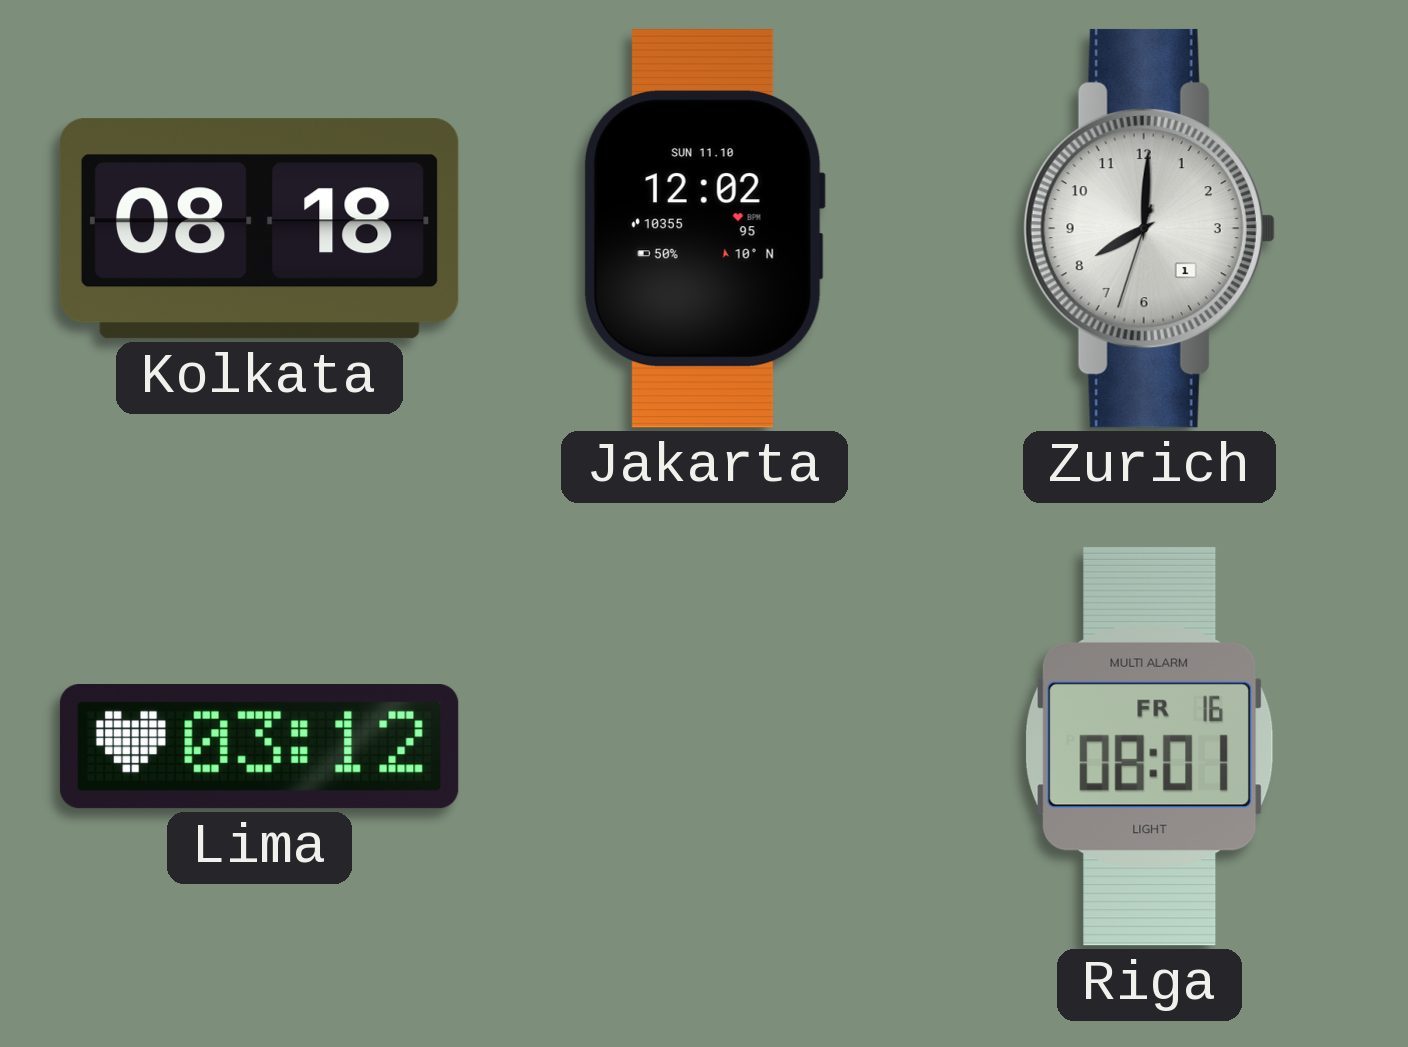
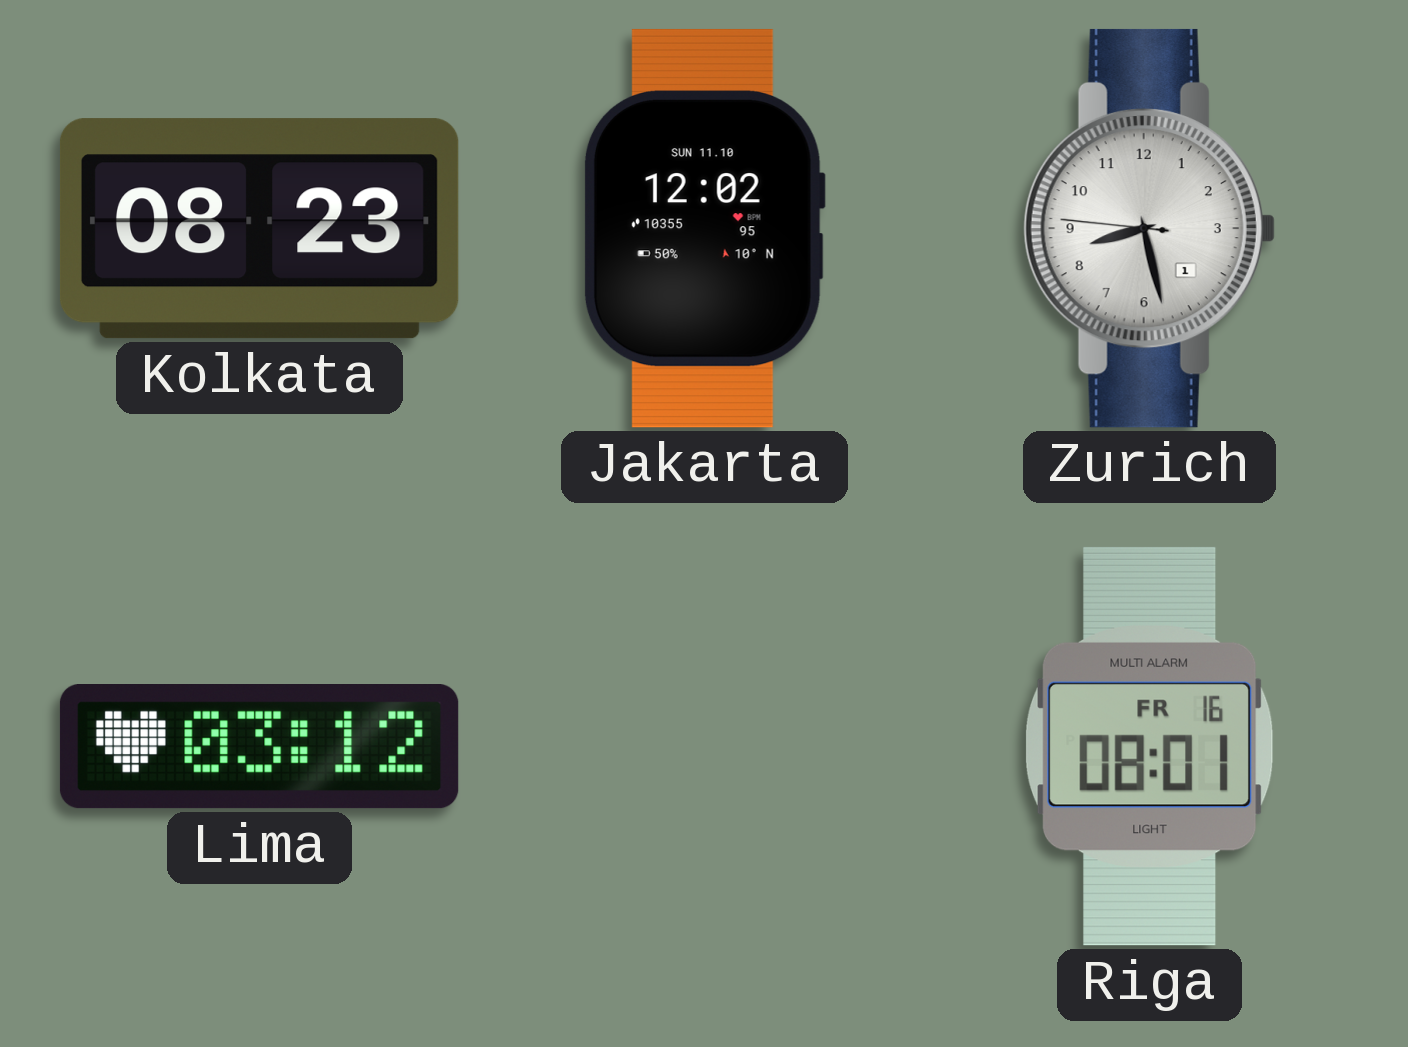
Kolkata: 08:18 -> 08:23 (259, 229)
Zurich: 8:00 -> 8:27 (1149, 228)
